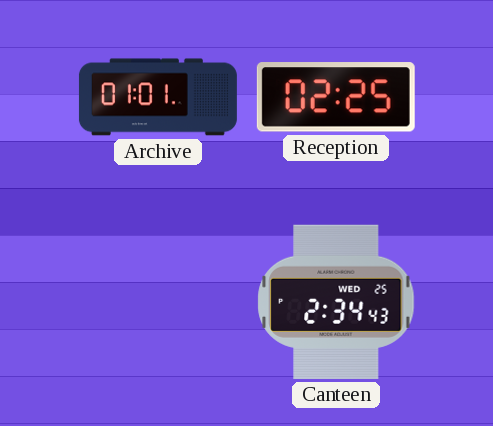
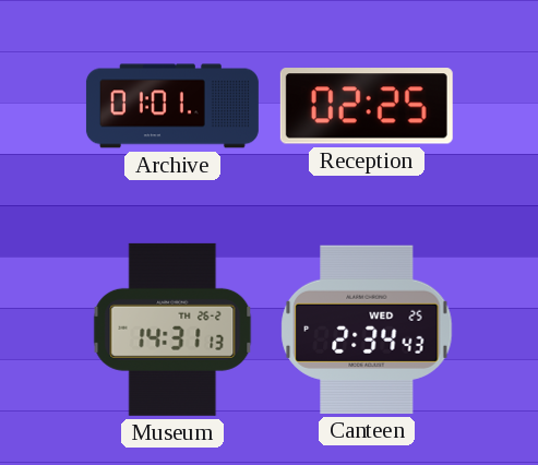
Museum: none -> 14:31 (172, 330)
